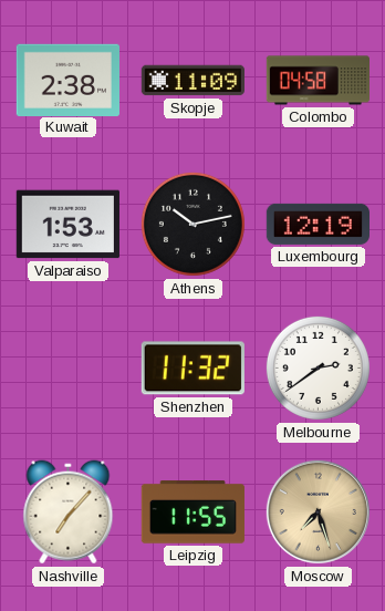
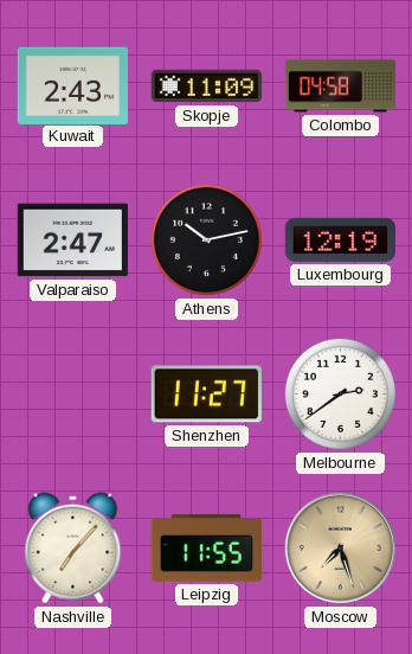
Kuwait: 2:38 -> 2:43 (72, 85)
Valparaiso: 1:53 -> 2:47 (72, 241)
Shenzhen: 11:32 -> 11:27 (206, 395)
